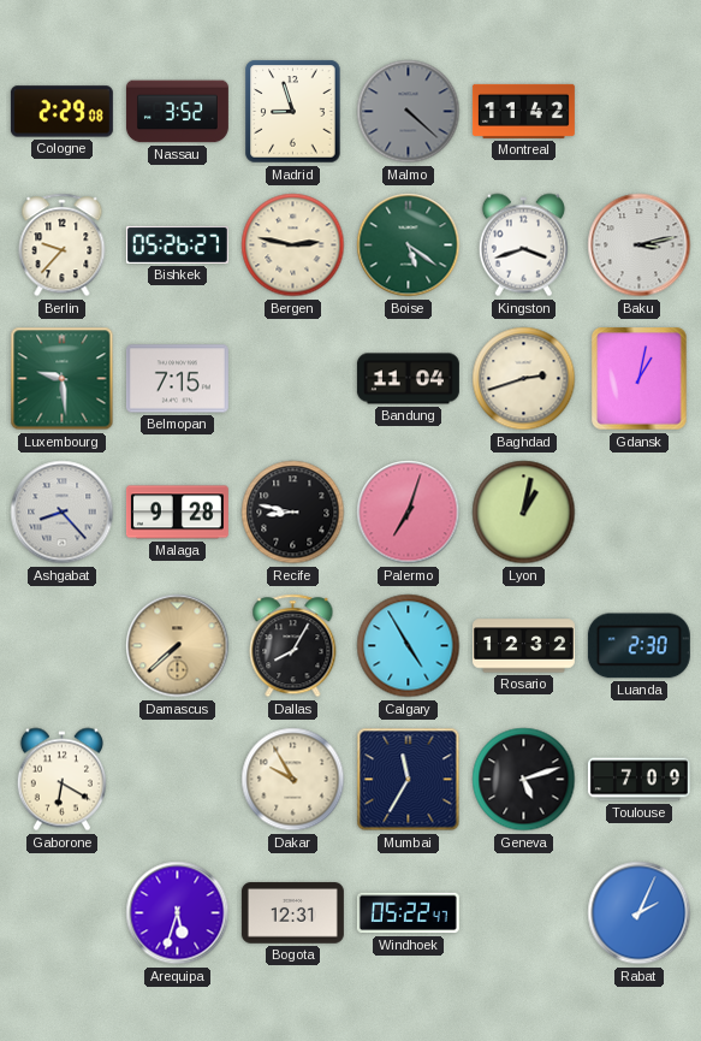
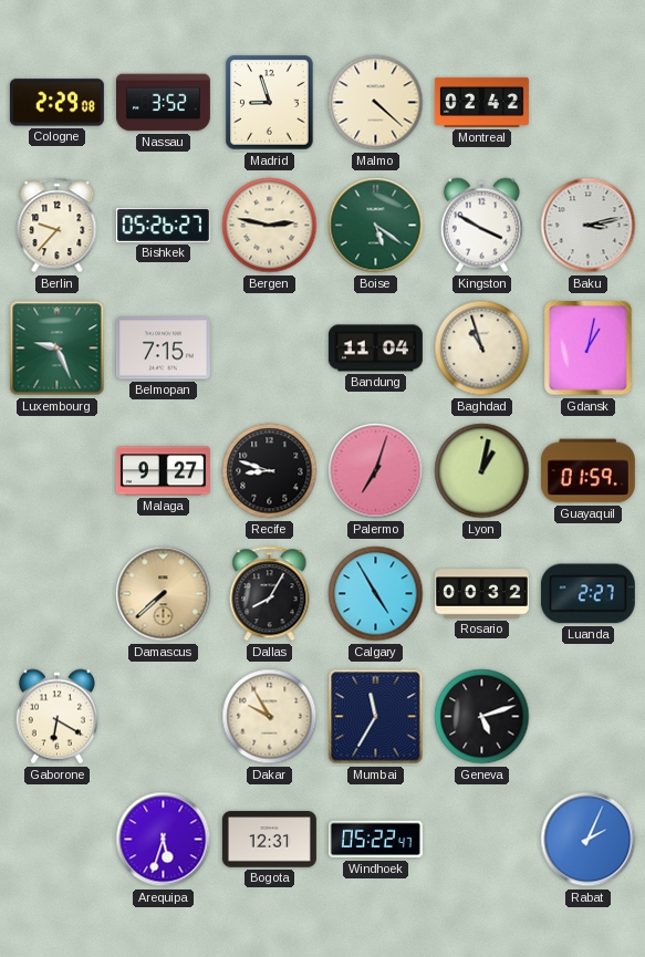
Malmo dial: grey -> cream (376, 103)
Montreal: 11:42 -> 02:42 (481, 102)
Kingston: 3:42 -> 3:50 (481, 226)
Luxembourg: 9:29 -> 9:26 (58, 349)
Baghdad: 2:42 -> 10:57 (482, 349)
Ashgabat: 8:23 -> none (63, 513)
Malaga: 9:28 -> 9:27 (163, 471)
Recife: 8:47 -> 8:48 (270, 471)
Guayaquil: none -> 01:59 (587, 471)
Rosario: 12:32 -> 00:32 (481, 594)
Luanda: 2:30 -> 2:27 (587, 594)
Toulouse: 7:09 -> none (638, 780)
